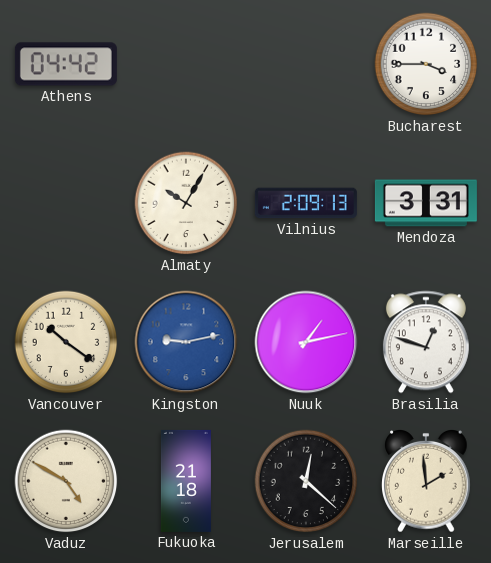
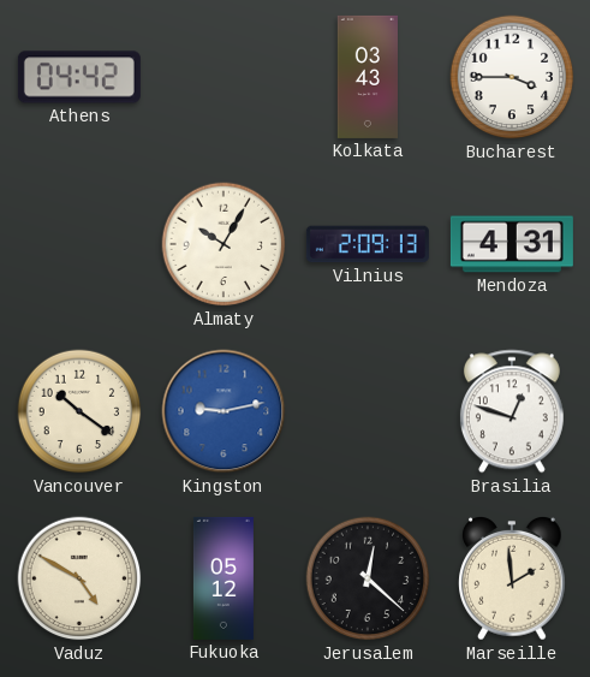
Kolkata: none -> 03:43 (366, 77)
Mendoza: 3:31 -> 4:31 (512, 244)
Nuuk: 1:13 -> none (306, 342)
Fukuoka: 21:18 -> 05:12 (224, 578)
